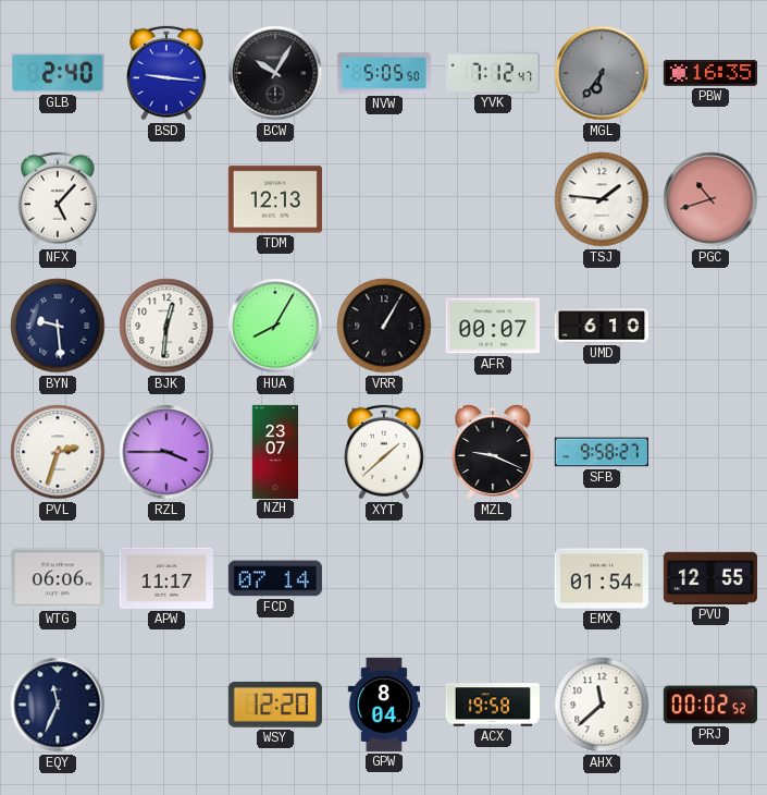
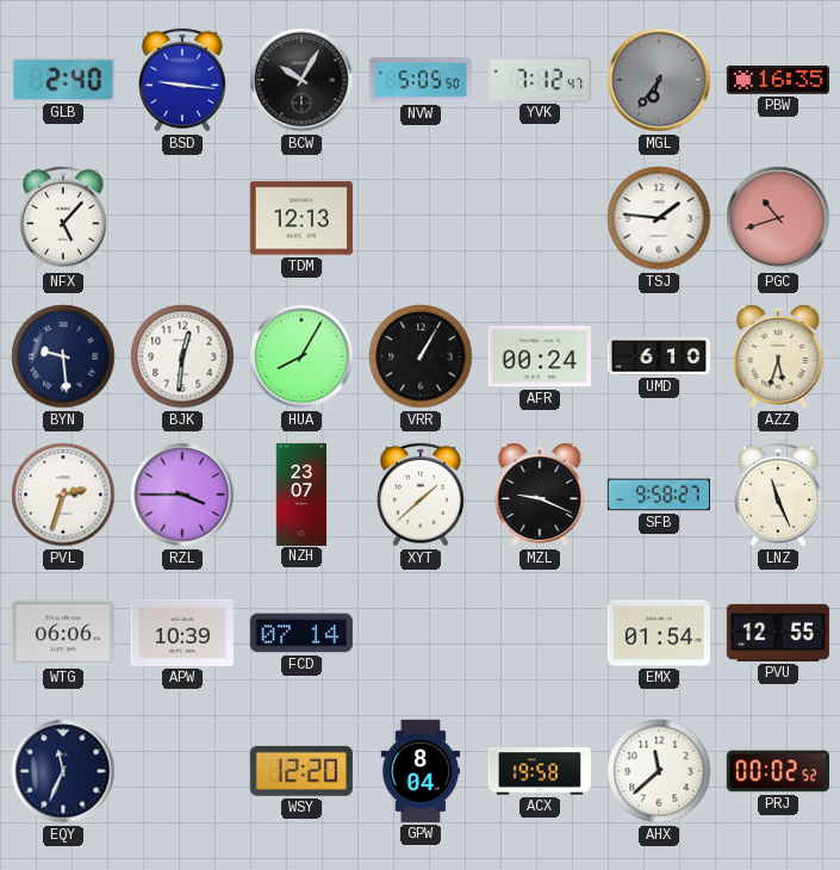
AFR: 00:07 -> 00:24 (540, 356)
AZZ: none -> 5:33 (778, 356)
LNZ: none -> 11:26 (779, 495)
APW: 11:17 -> 10:39 (182, 633)
